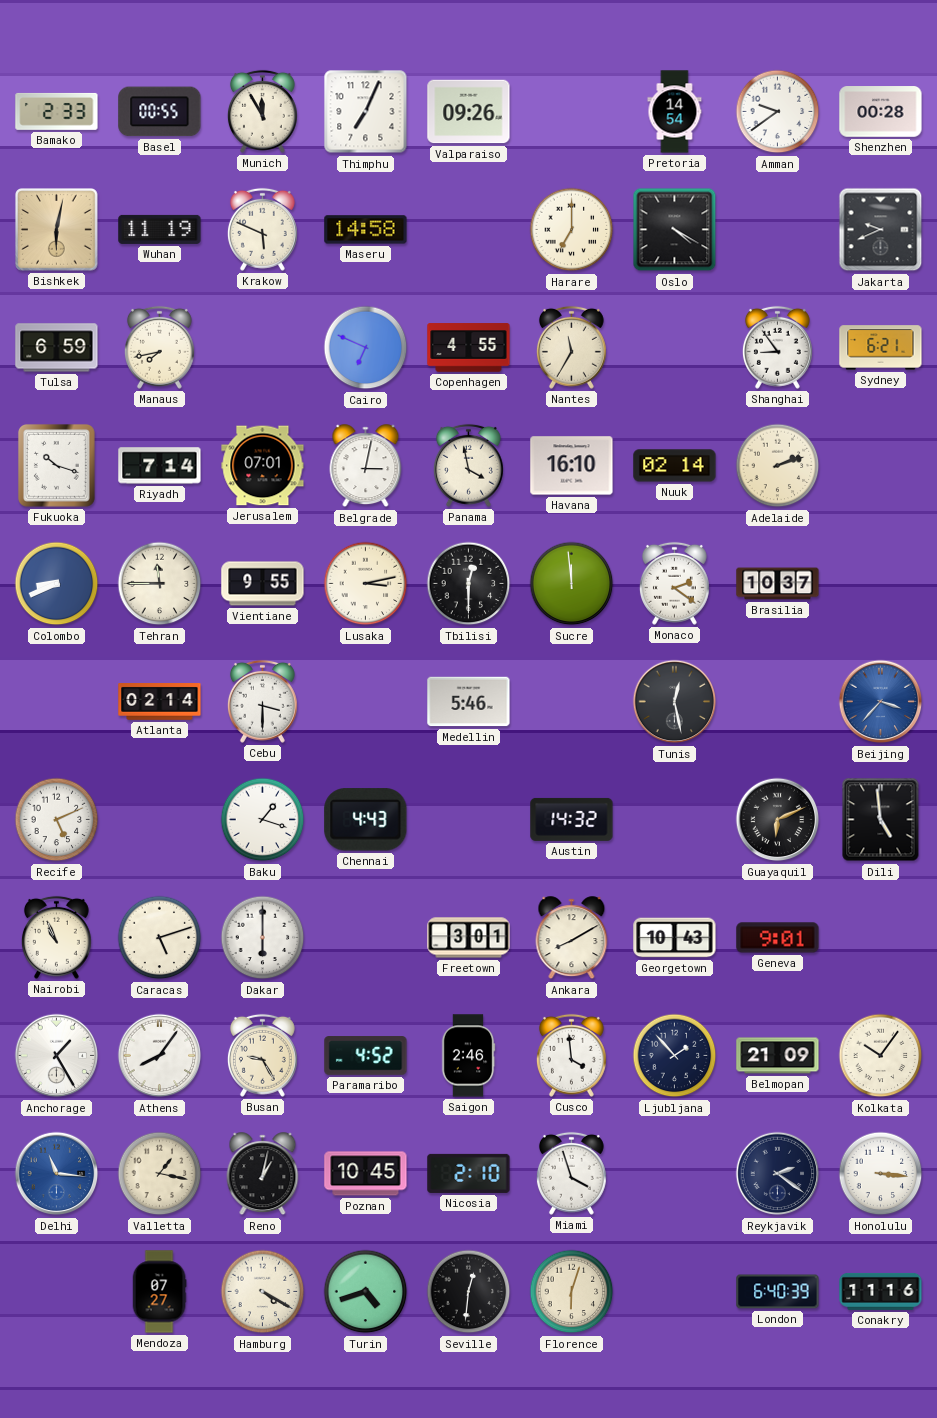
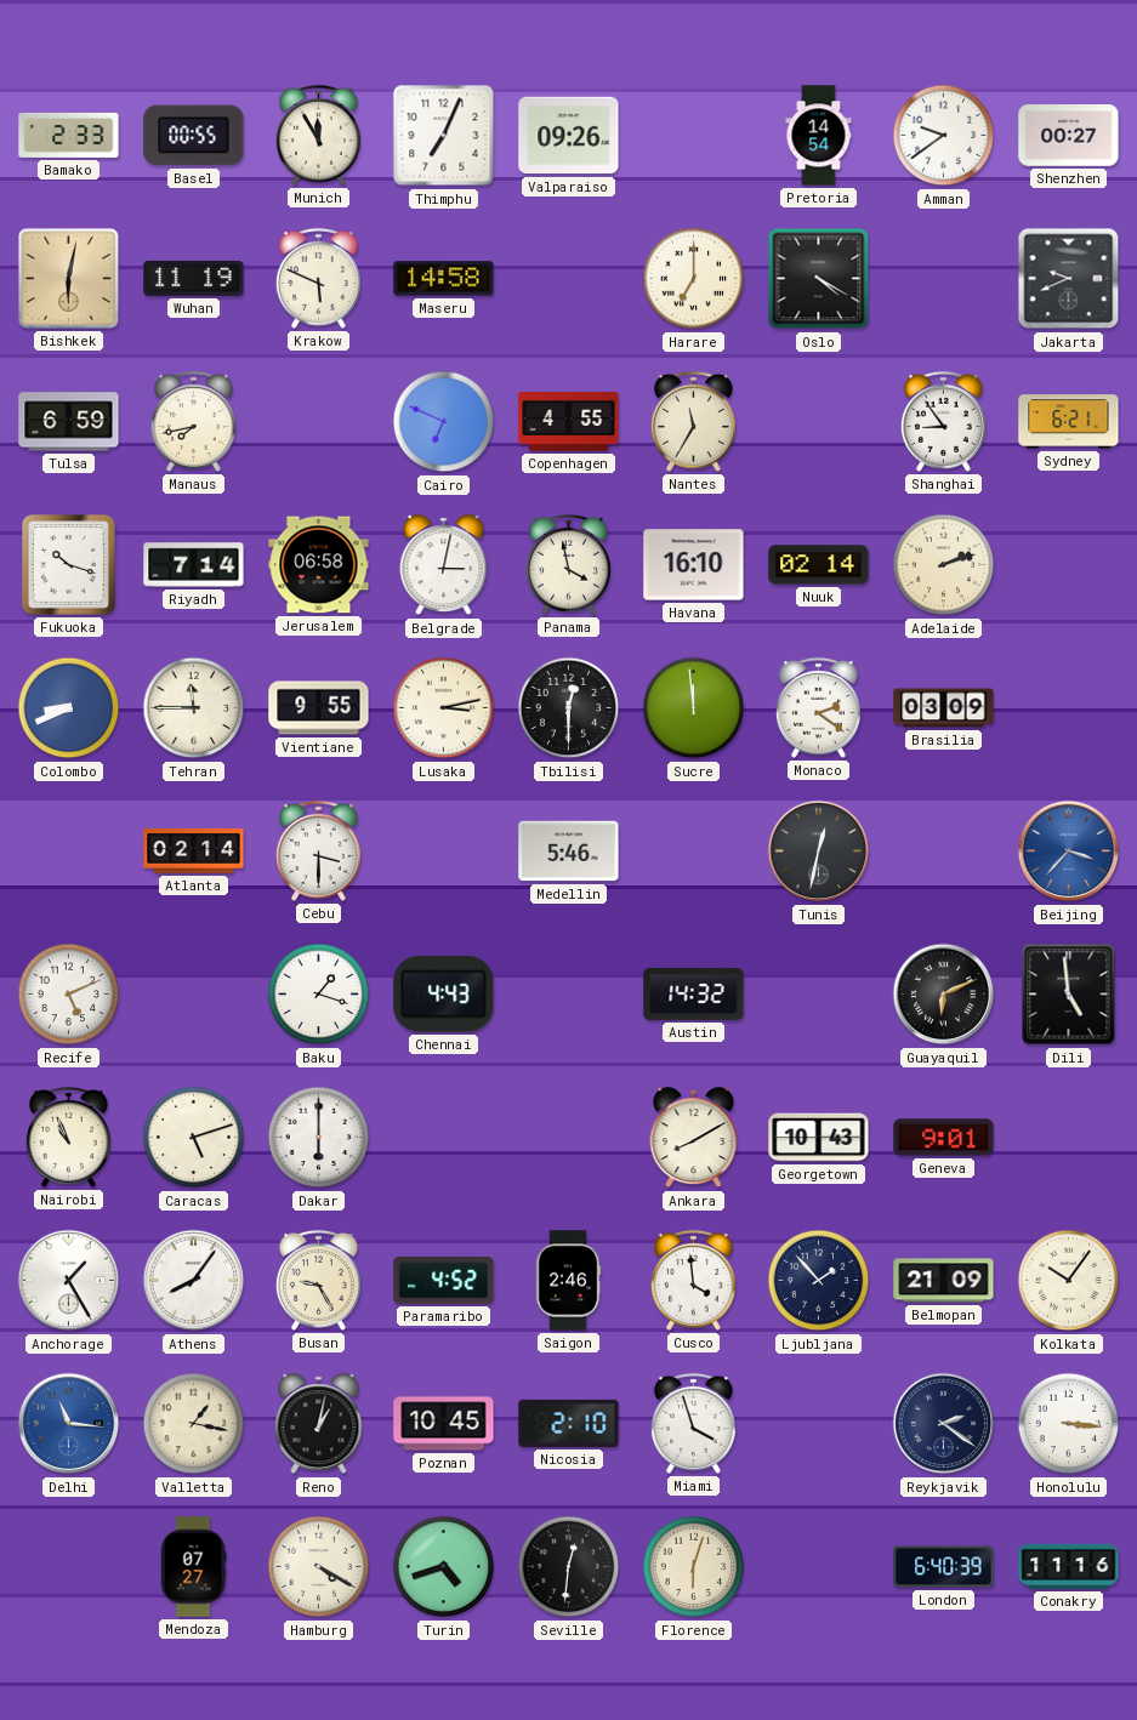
Shenzhen: 00:28 -> 00:27 (1069, 136)
Jerusalem: 07:01 -> 06:58 (319, 565)
Brasilia: 10:37 -> 03:09 (944, 708)
Tunis: 12:28 -> 12:32 (819, 852)
Freetown: 3:01 -> none (469, 938)
